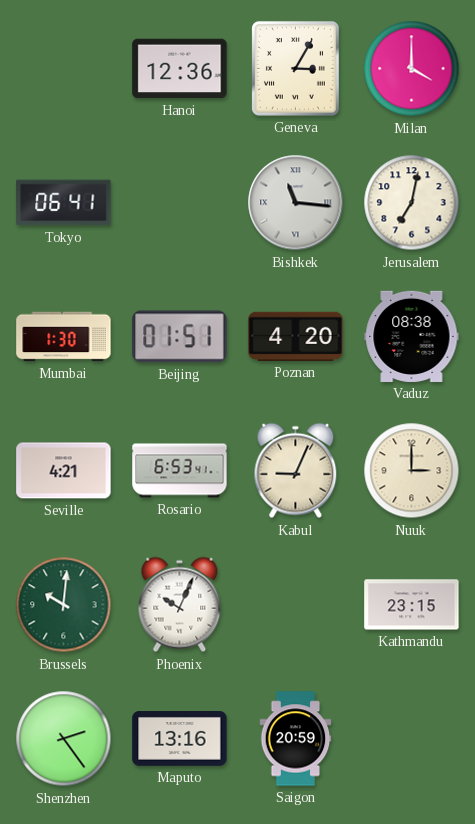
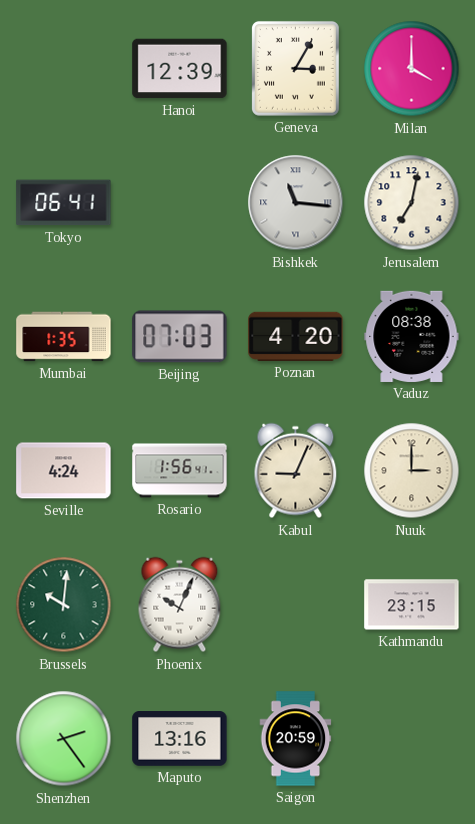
Hanoi: 12:36 -> 12:39 (180, 69)
Mumbai: 1:30 -> 1:35 (64, 337)
Beijing: 01:51 -> 07:03 (180, 337)
Seville: 4:21 -> 4:24 (64, 471)
Rosario: 6:53 -> 1:56 (180, 471)
